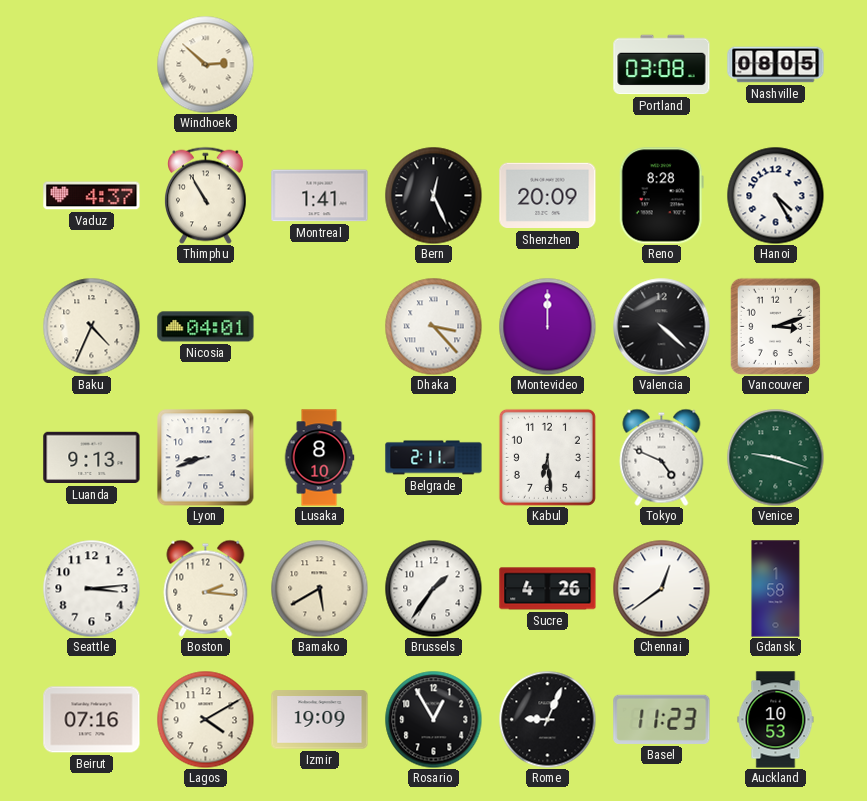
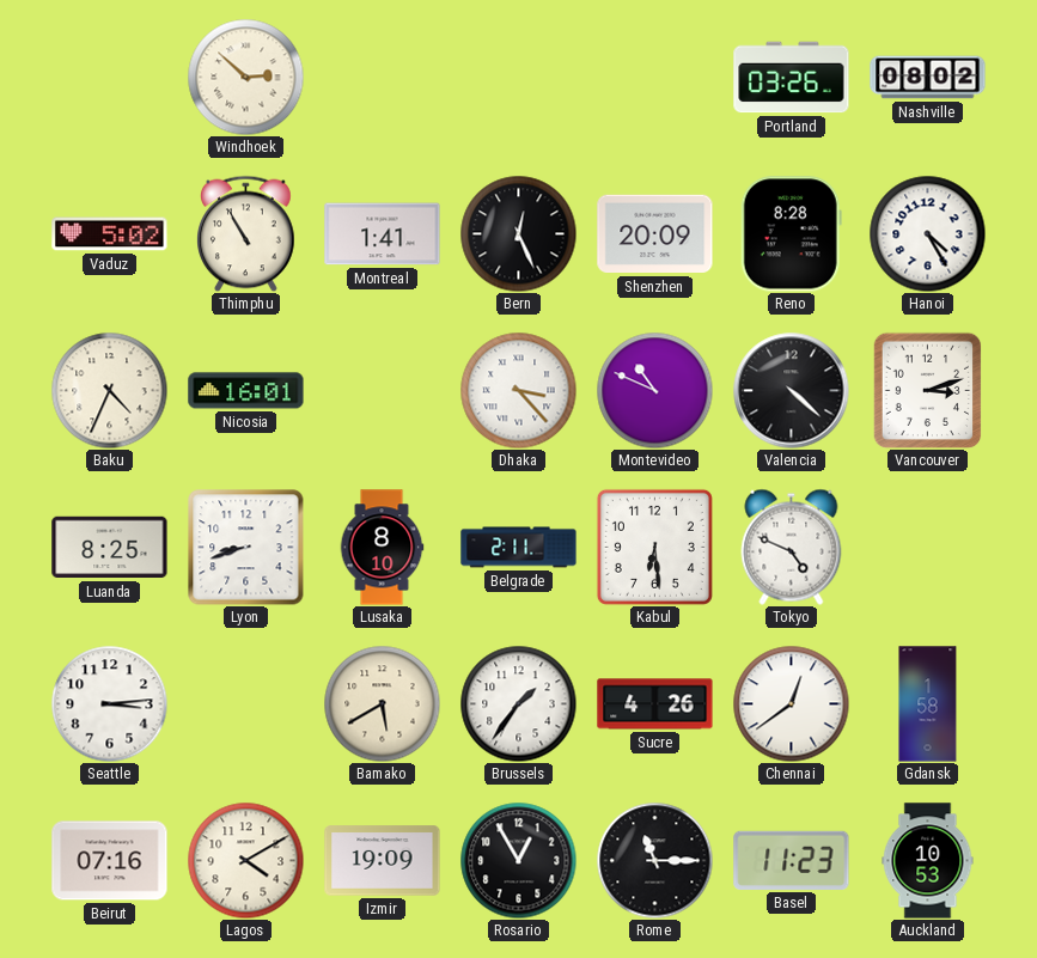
Portland: 03:08 -> 03:26 (792, 78)
Nashville: 08:05 -> 08:02 (928, 78)
Vaduz: 4:37 -> 5:02 (110, 234)
Nicosia: 04:01 -> 16:01 (246, 391)
Montevideo: 12:00 -> 10:49 (654, 390)
Luanda: 9:13 -> 8:25 (110, 548)
Venice: 9:18 -> none (775, 457)
Boston: 2:16 -> none (206, 588)
Rome: 9:04 -> 11:15 (654, 860)
